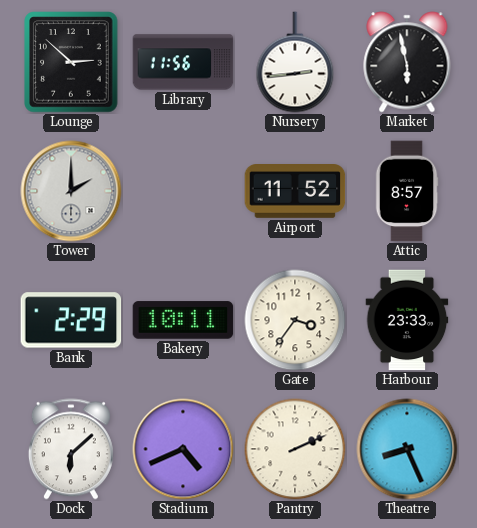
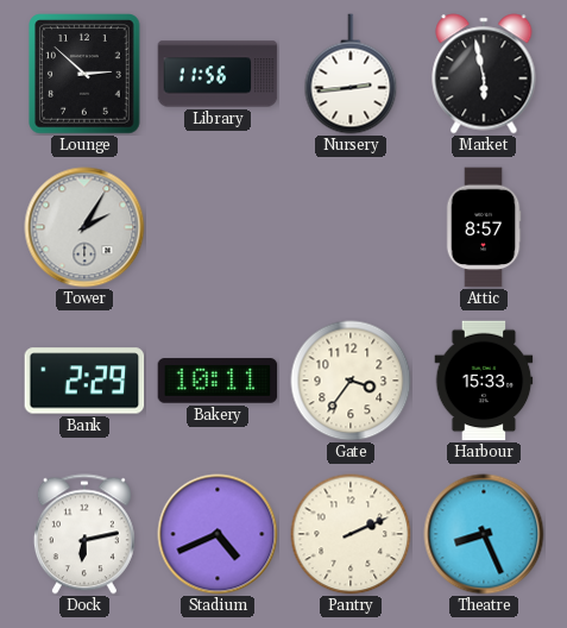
Tower: 2:00 -> 2:05 (84, 227)
Airport: 11:52 -> none (295, 192)
Harbour: 23:33 -> 15:33 (484, 381)
Dock: 6:08 -> 6:13 (84, 534)
